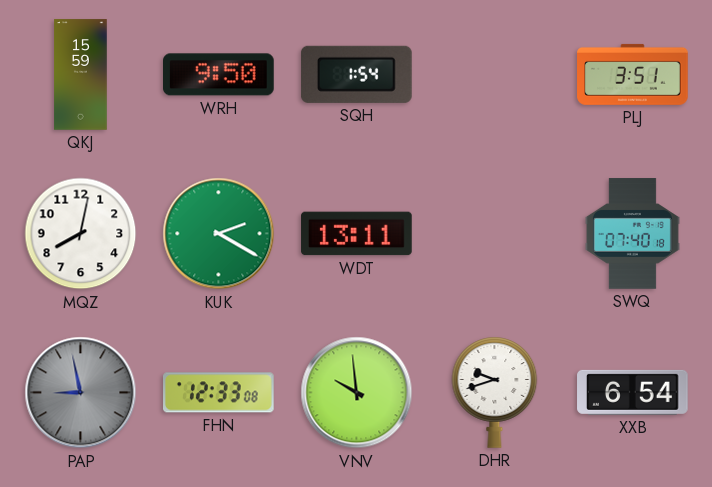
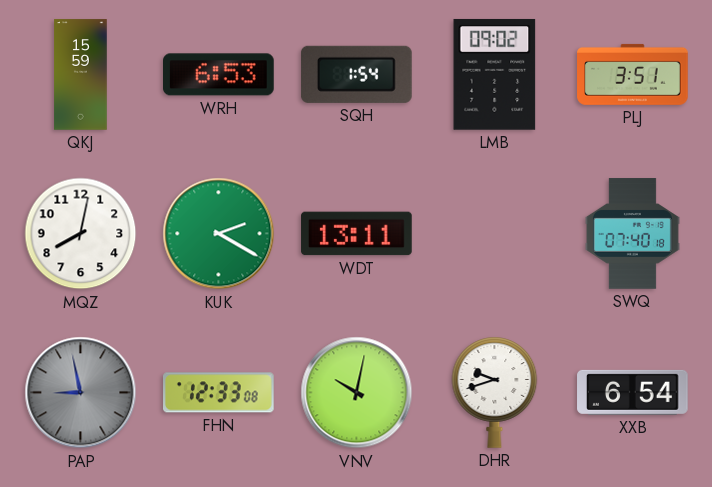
WRH: 9:50 -> 6:53 (219, 75)
LMB: none -> 09:02 (495, 75)
VNV: 9:59 -> 10:02 (357, 393)
